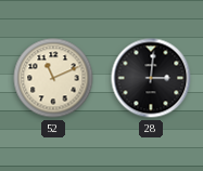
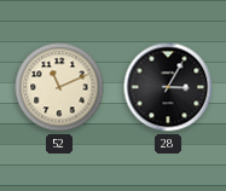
28: 3:01 -> 3:05 (168, 87)
